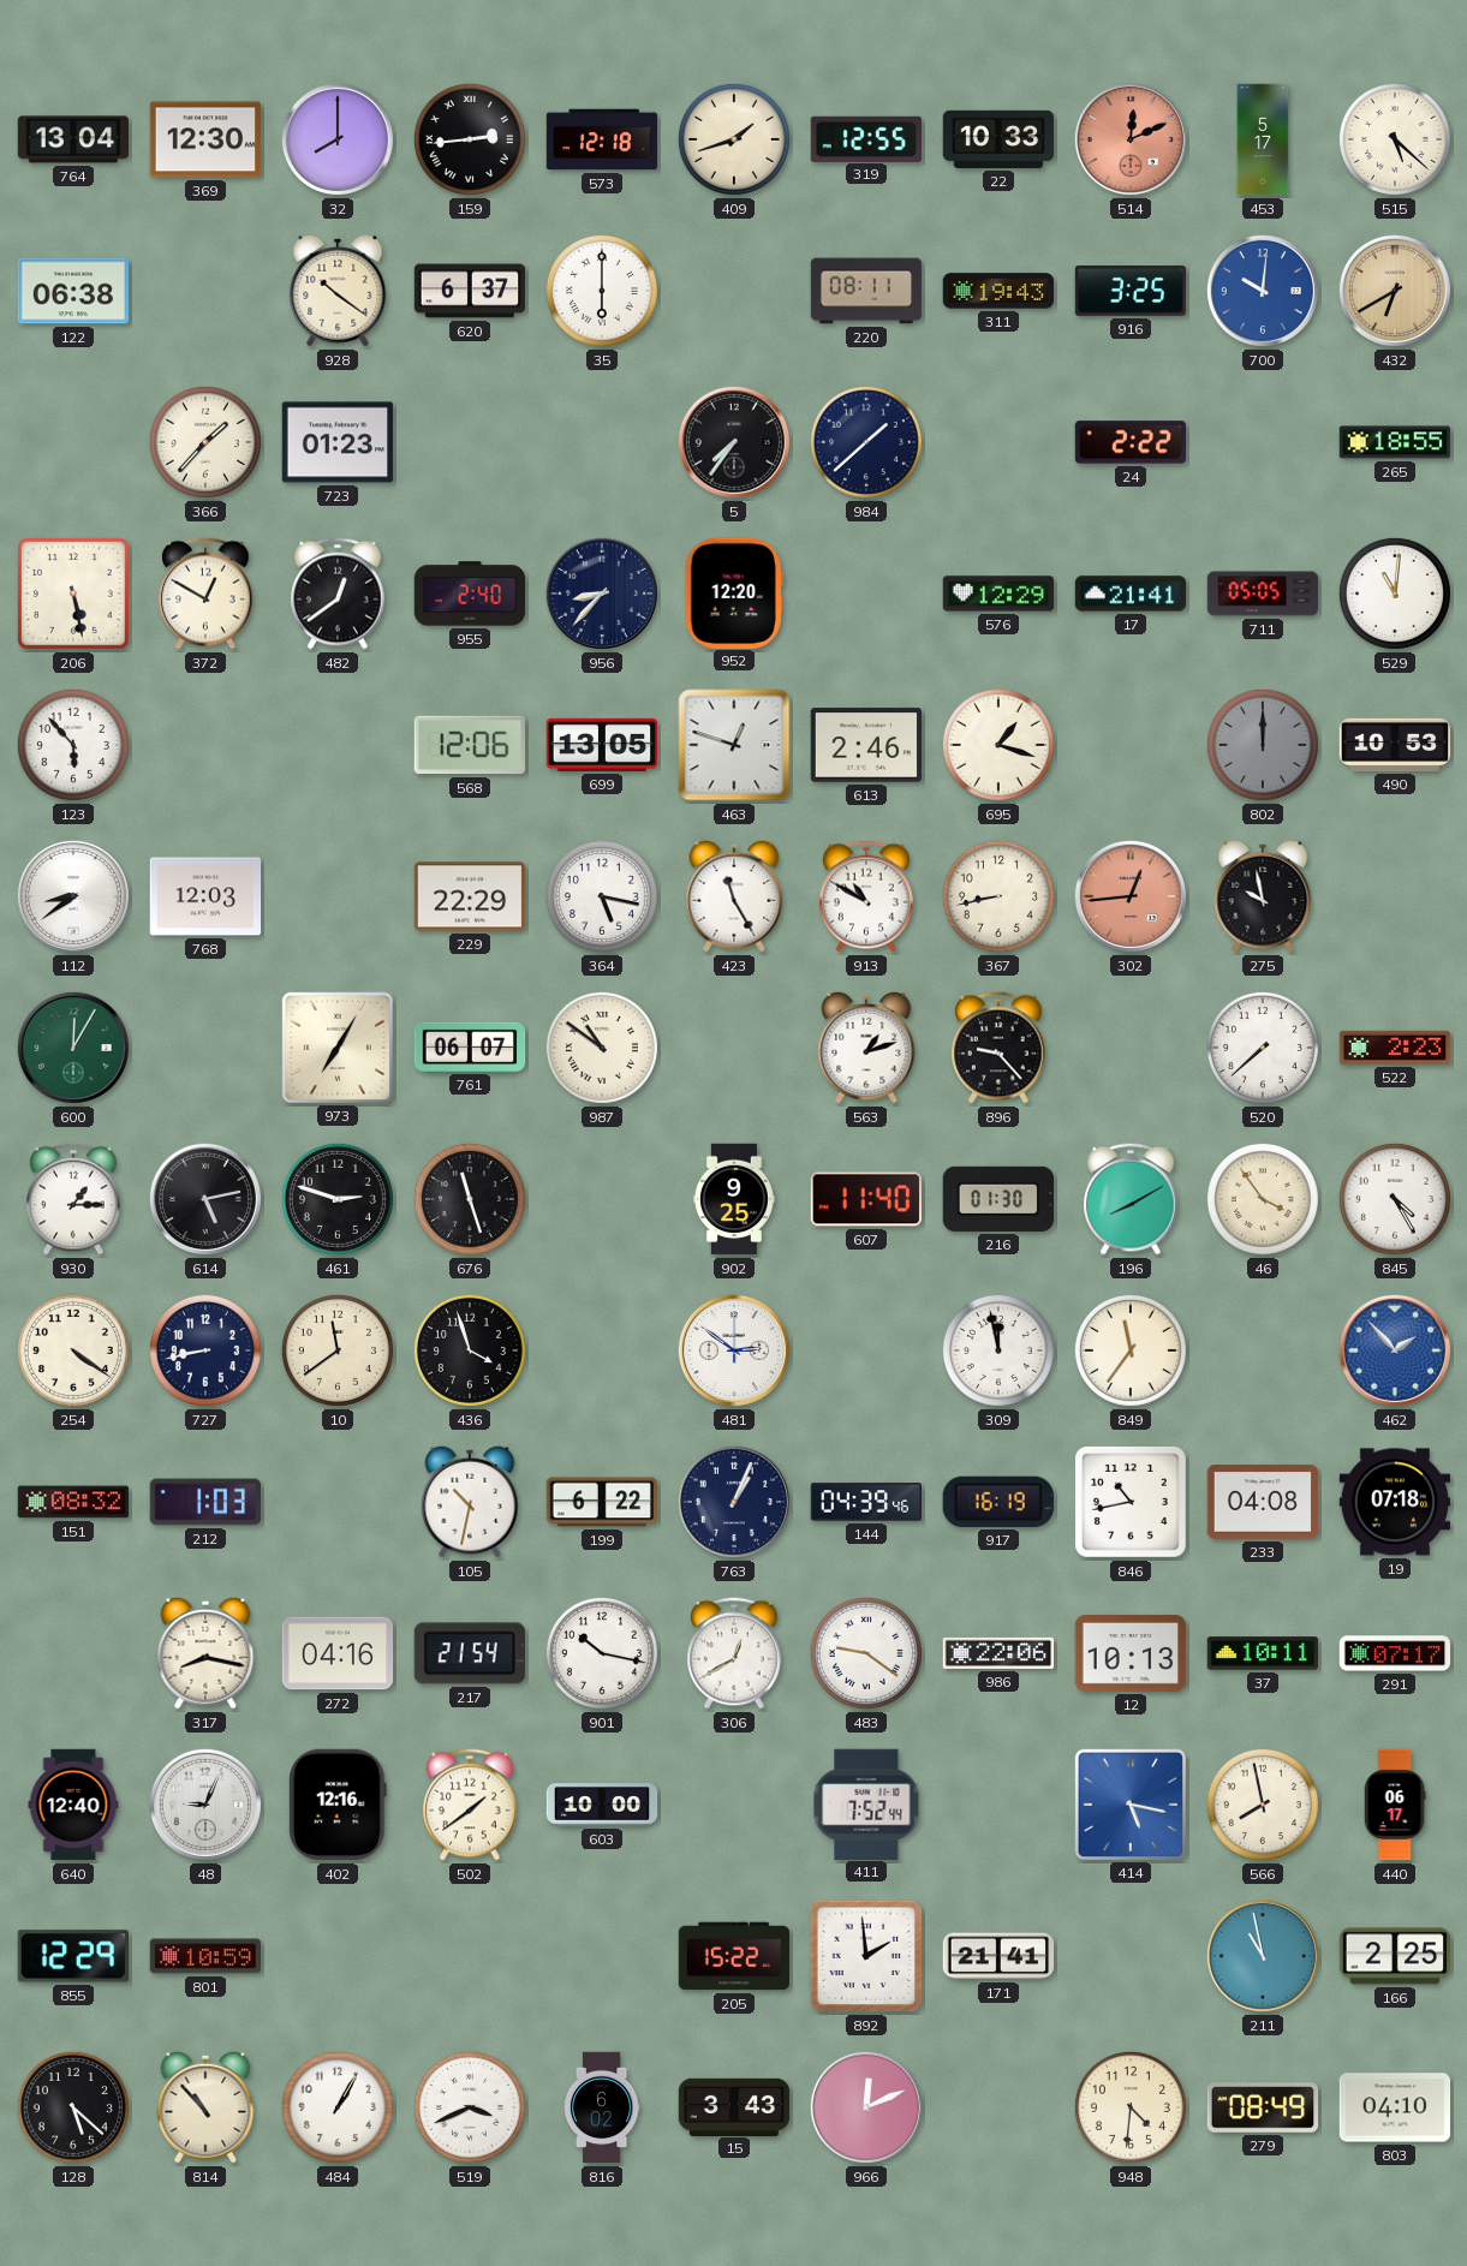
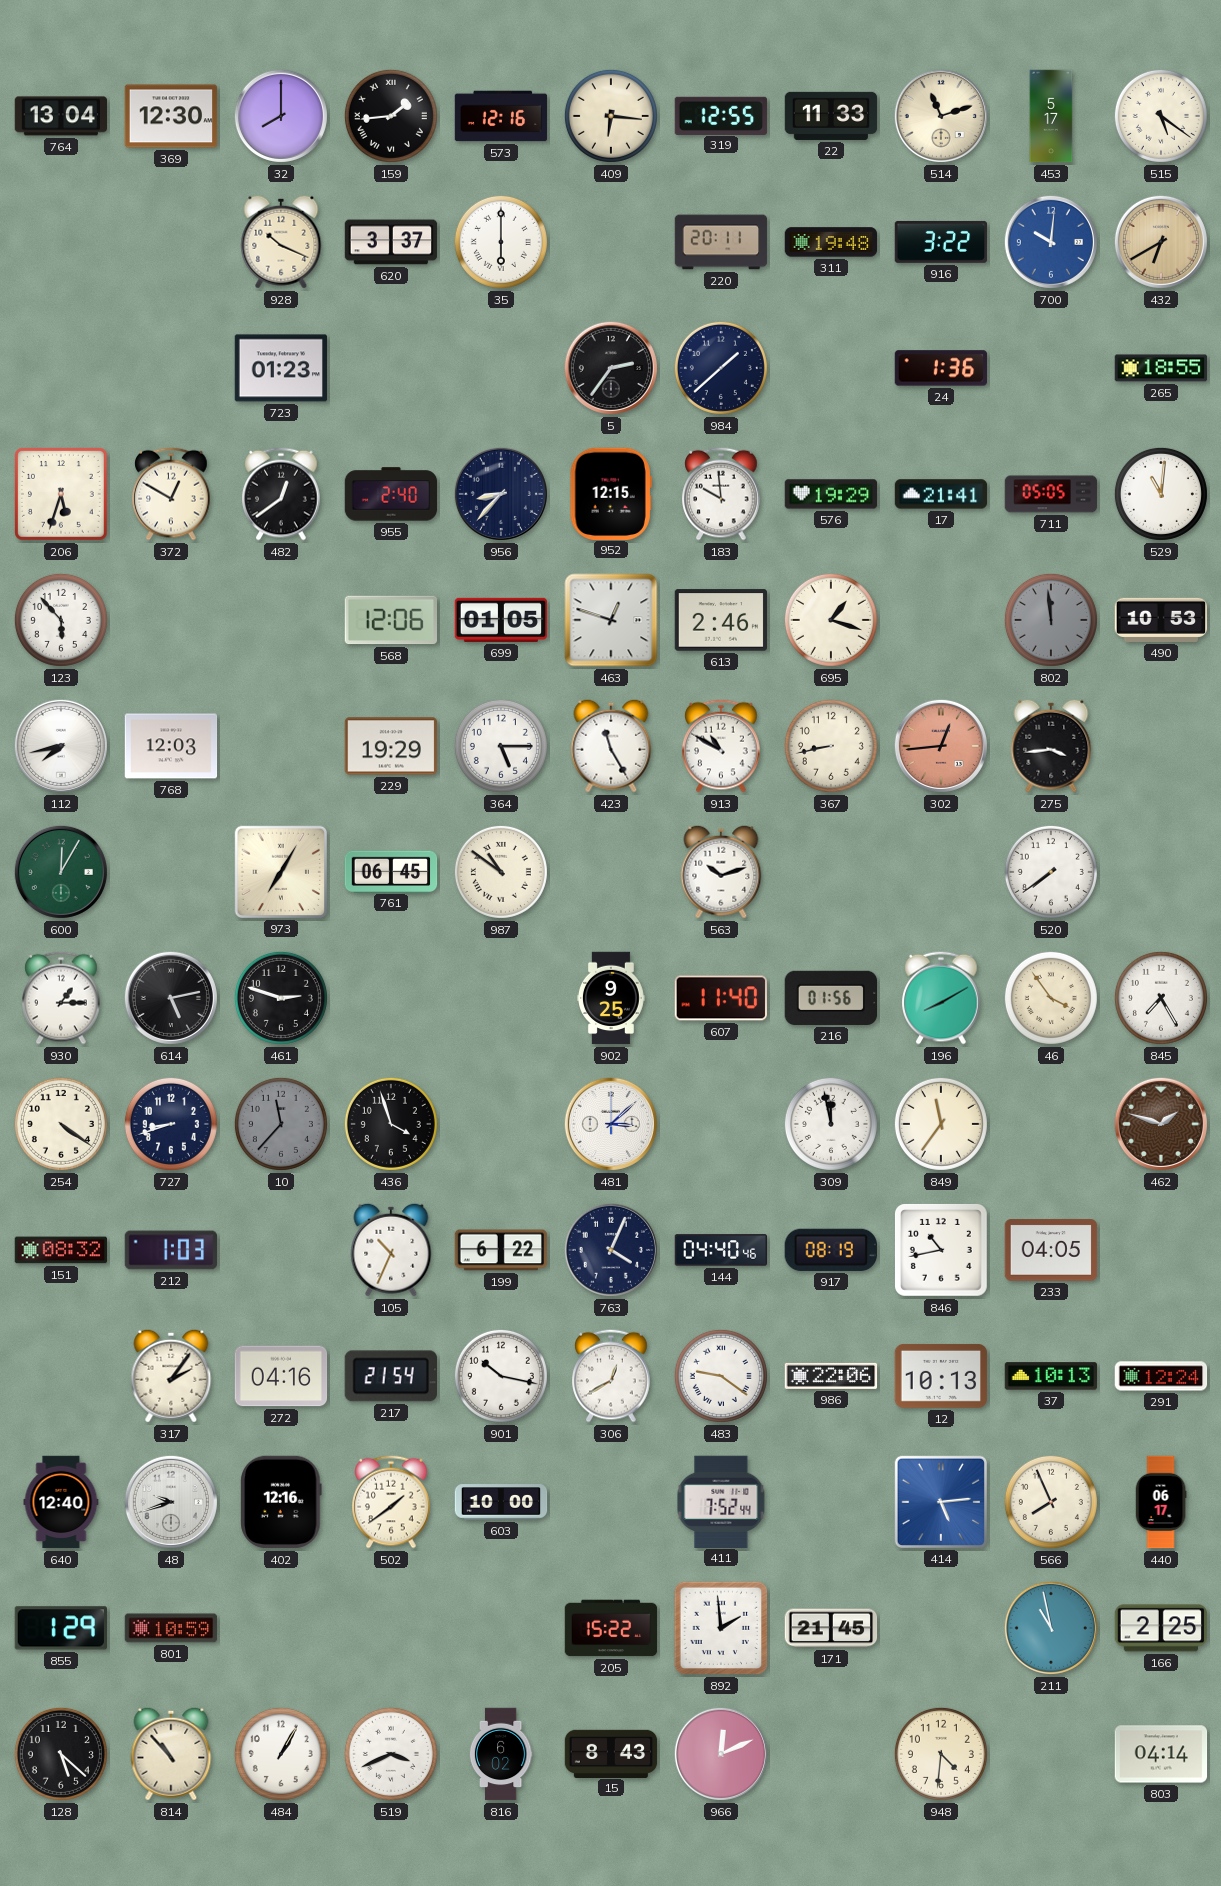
159: 2:44 -> 1:44 (391, 116)
573: 12:18 -> 12:16 (501, 116)
409: 1:42 -> 6:16 (611, 116)
22: 10:33 -> 11:33 (831, 116)
514: 12:11 -> 11:12 (941, 116)
514 dial: salmon -> cream (941, 116)
515: 5:22 -> 5:21 (1161, 116)
122: 06:38 -> none (73, 291)
928: 10:21 -> 10:19 (281, 242)
620: 6:37 -> 3:37 (391, 242)
220: 08:11 -> 20:11 (721, 242)
311: 19:43 -> 19:48 (831, 242)
916: 3:25 -> 3:22 (941, 242)
366: 1:37 -> none (205, 442)
5: 7:36 -> 2:36 (611, 368)
24: 2:22 -> 1:36 (941, 368)
206: 5:28 -> 5:33 (62, 495)
952: 12:20 -> 12:15 (611, 493)
183: none -> 9:59 (721, 494)
576: 12:29 -> 19:29 (831, 494)
699: 13:05 -> 01:05 (501, 620)
802: 12:00 -> 11:59 (1051, 620)
112: 8:39 -> 7:43 (61, 746)
229: 22:29 -> 19:29 (391, 746)
364: 5:17 -> 5:15 (501, 746)
275: 9:58 -> 3:44 (1051, 746)
761: 06:07 -> 06:45 (391, 871)
563: 1:12 -> 10:12 (721, 872)
896: 9:23 -> none (998, 1048)
520: 7:38 -> 7:39 (1051, 872)
522: 2:23 -> none (1395, 1048)
676: 11:27 -> none (470, 1199)
216: 01:30 -> 01:56 (831, 998)
845: 4:25 -> 7:25 (1161, 998)
727: 8:43 -> 8:42 (171, 1124)
10: 11:39 -> 11:37 (281, 1124)
10 dial: cream -> grey (281, 1124)
481: 2:51 -> 3:08 (611, 1124)
462: 1:53 -> 1:48 (1161, 1124)
462 dial: blue -> brown (1161, 1124)
105: 10:32 -> 10:34 (391, 1250)
763: 1:04 -> 4:04 (611, 1250)
144: 04:39 -> 04:40 (721, 1250)
917: 16:19 -> 08:19 (830, 1250)
233: 04:08 -> 04:05 (1051, 1250)
19: 07:18 -> none (1395, 1502)
317: 8:17 -> 2:06 (171, 1376)
37: 10:11 -> 10:13 (1051, 1376)
291: 07:17 -> 12:24 (1161, 1376)
48: 9:04 -> 9:42 (171, 1502)
414: 5:17 -> 5:14 (940, 1501)
566: 7:58 -> 7:56 (1051, 1502)
855: 12:29 -> 1:29 (60, 1628)
171: 21:41 -> 21:45 (831, 1628)
15: 3:43 -> 8:43 (611, 1753)
279: 08:49 -> none (1263, 2107)
803: 04:10 -> 04:14 (1161, 1754)
